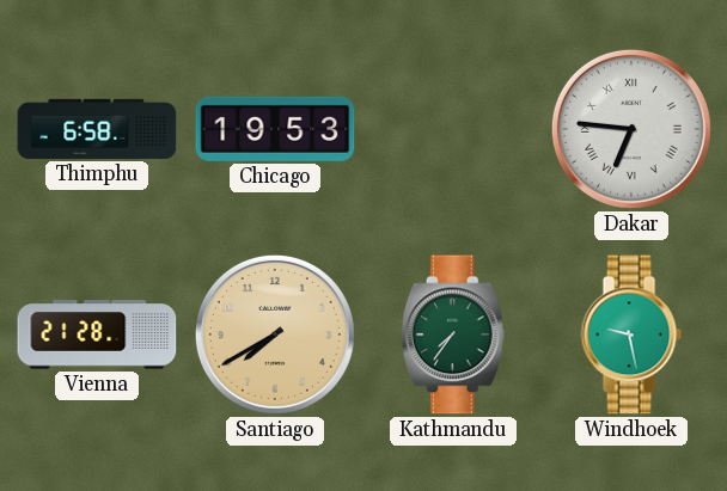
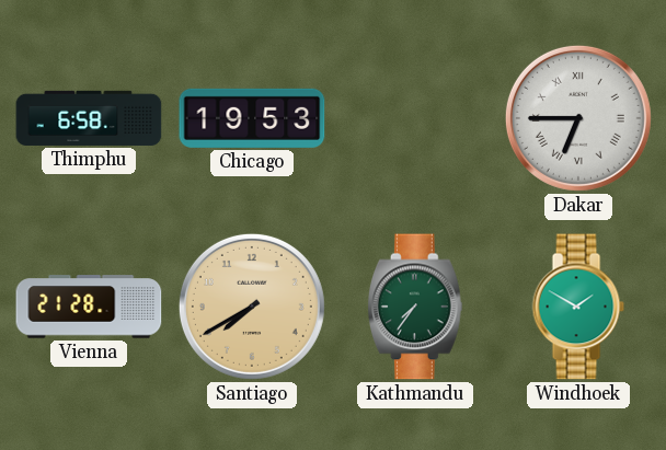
Dakar: 6:46 -> 6:45 (578, 118)
Windhoek: 9:28 -> 1:50 (578, 307)
